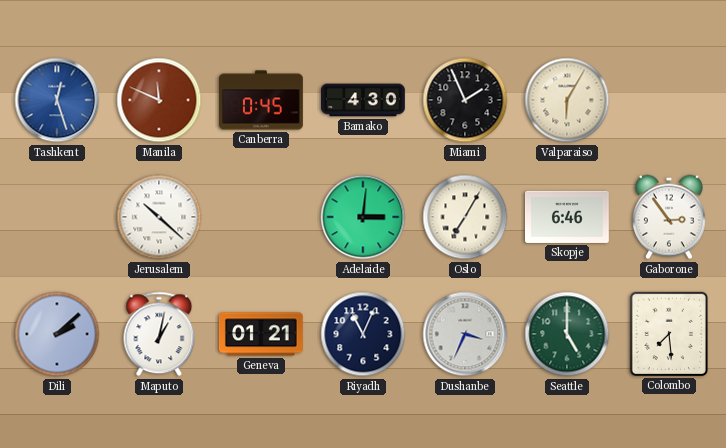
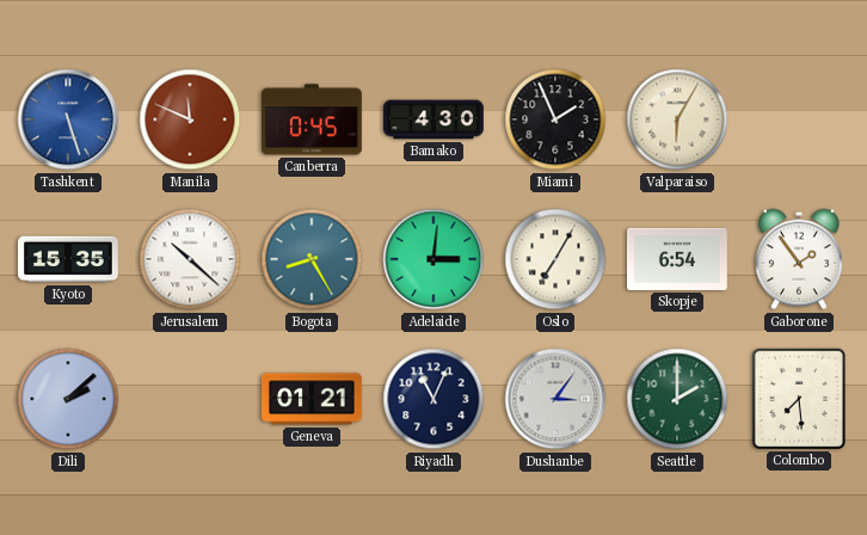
Tashkent: 12:27 -> 5:27 (68, 119)
Kyoto: none -> 15:35 (68, 259)
Bogota: none -> 8:25 (312, 259)
Skopje: 6:46 -> 6:54 (678, 259)
Gaborone: 2:54 -> 1:54 (799, 259)
Maputo: 1:02 -> none (159, 334)
Dushanbe: 3:34 -> 3:06 (555, 399)
Seattle: 5:00 -> 2:00 (677, 399)
